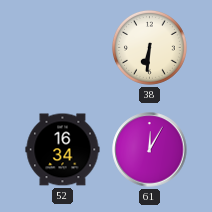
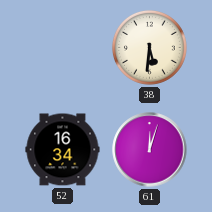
38: 6:31 -> 5:31 (149, 47)
61: 12:05 -> 12:03 (150, 150)
